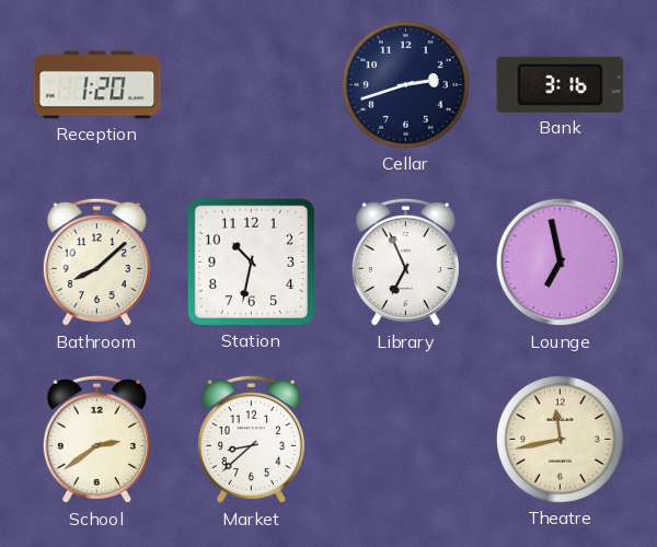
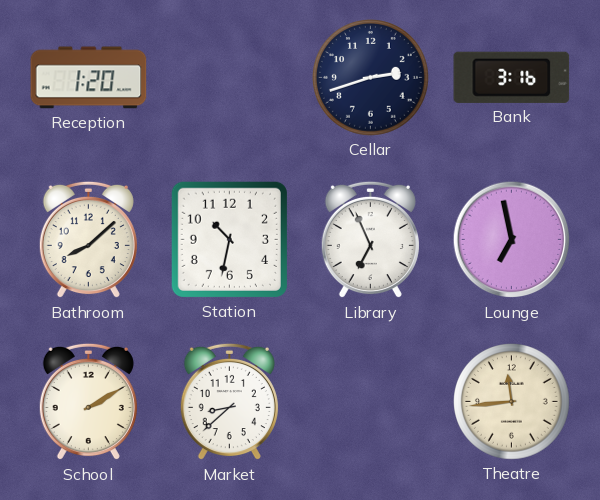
School: 2:39 -> 2:10 (88, 402)
Theatre: 11:43 -> 11:44 (512, 402)
